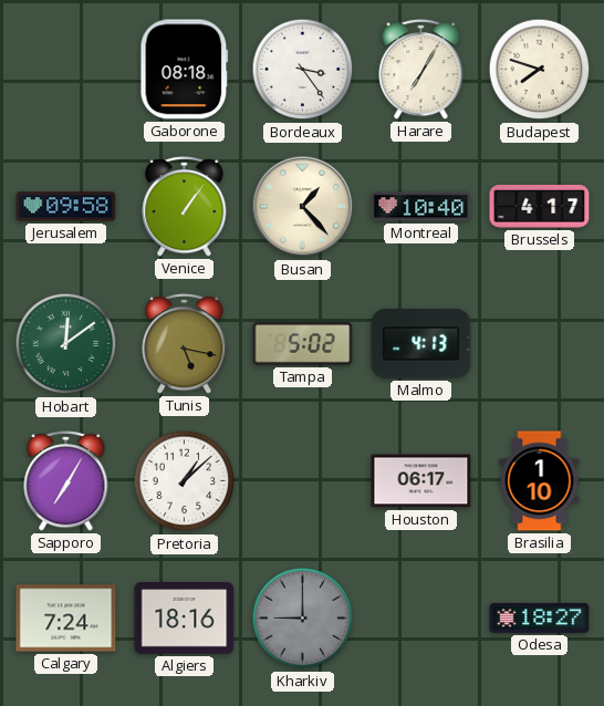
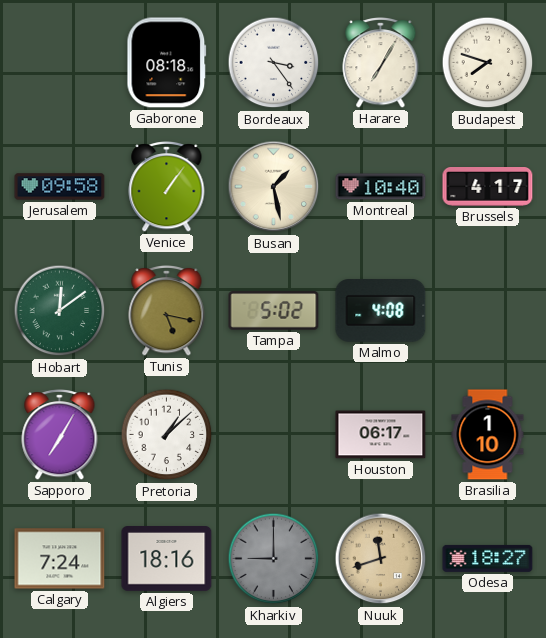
Busan: 1:23 -> 1:28 (274, 187)
Malmo: 4:13 -> 4:08 (381, 311)
Nuuk: none -> 11:42 (381, 559)
